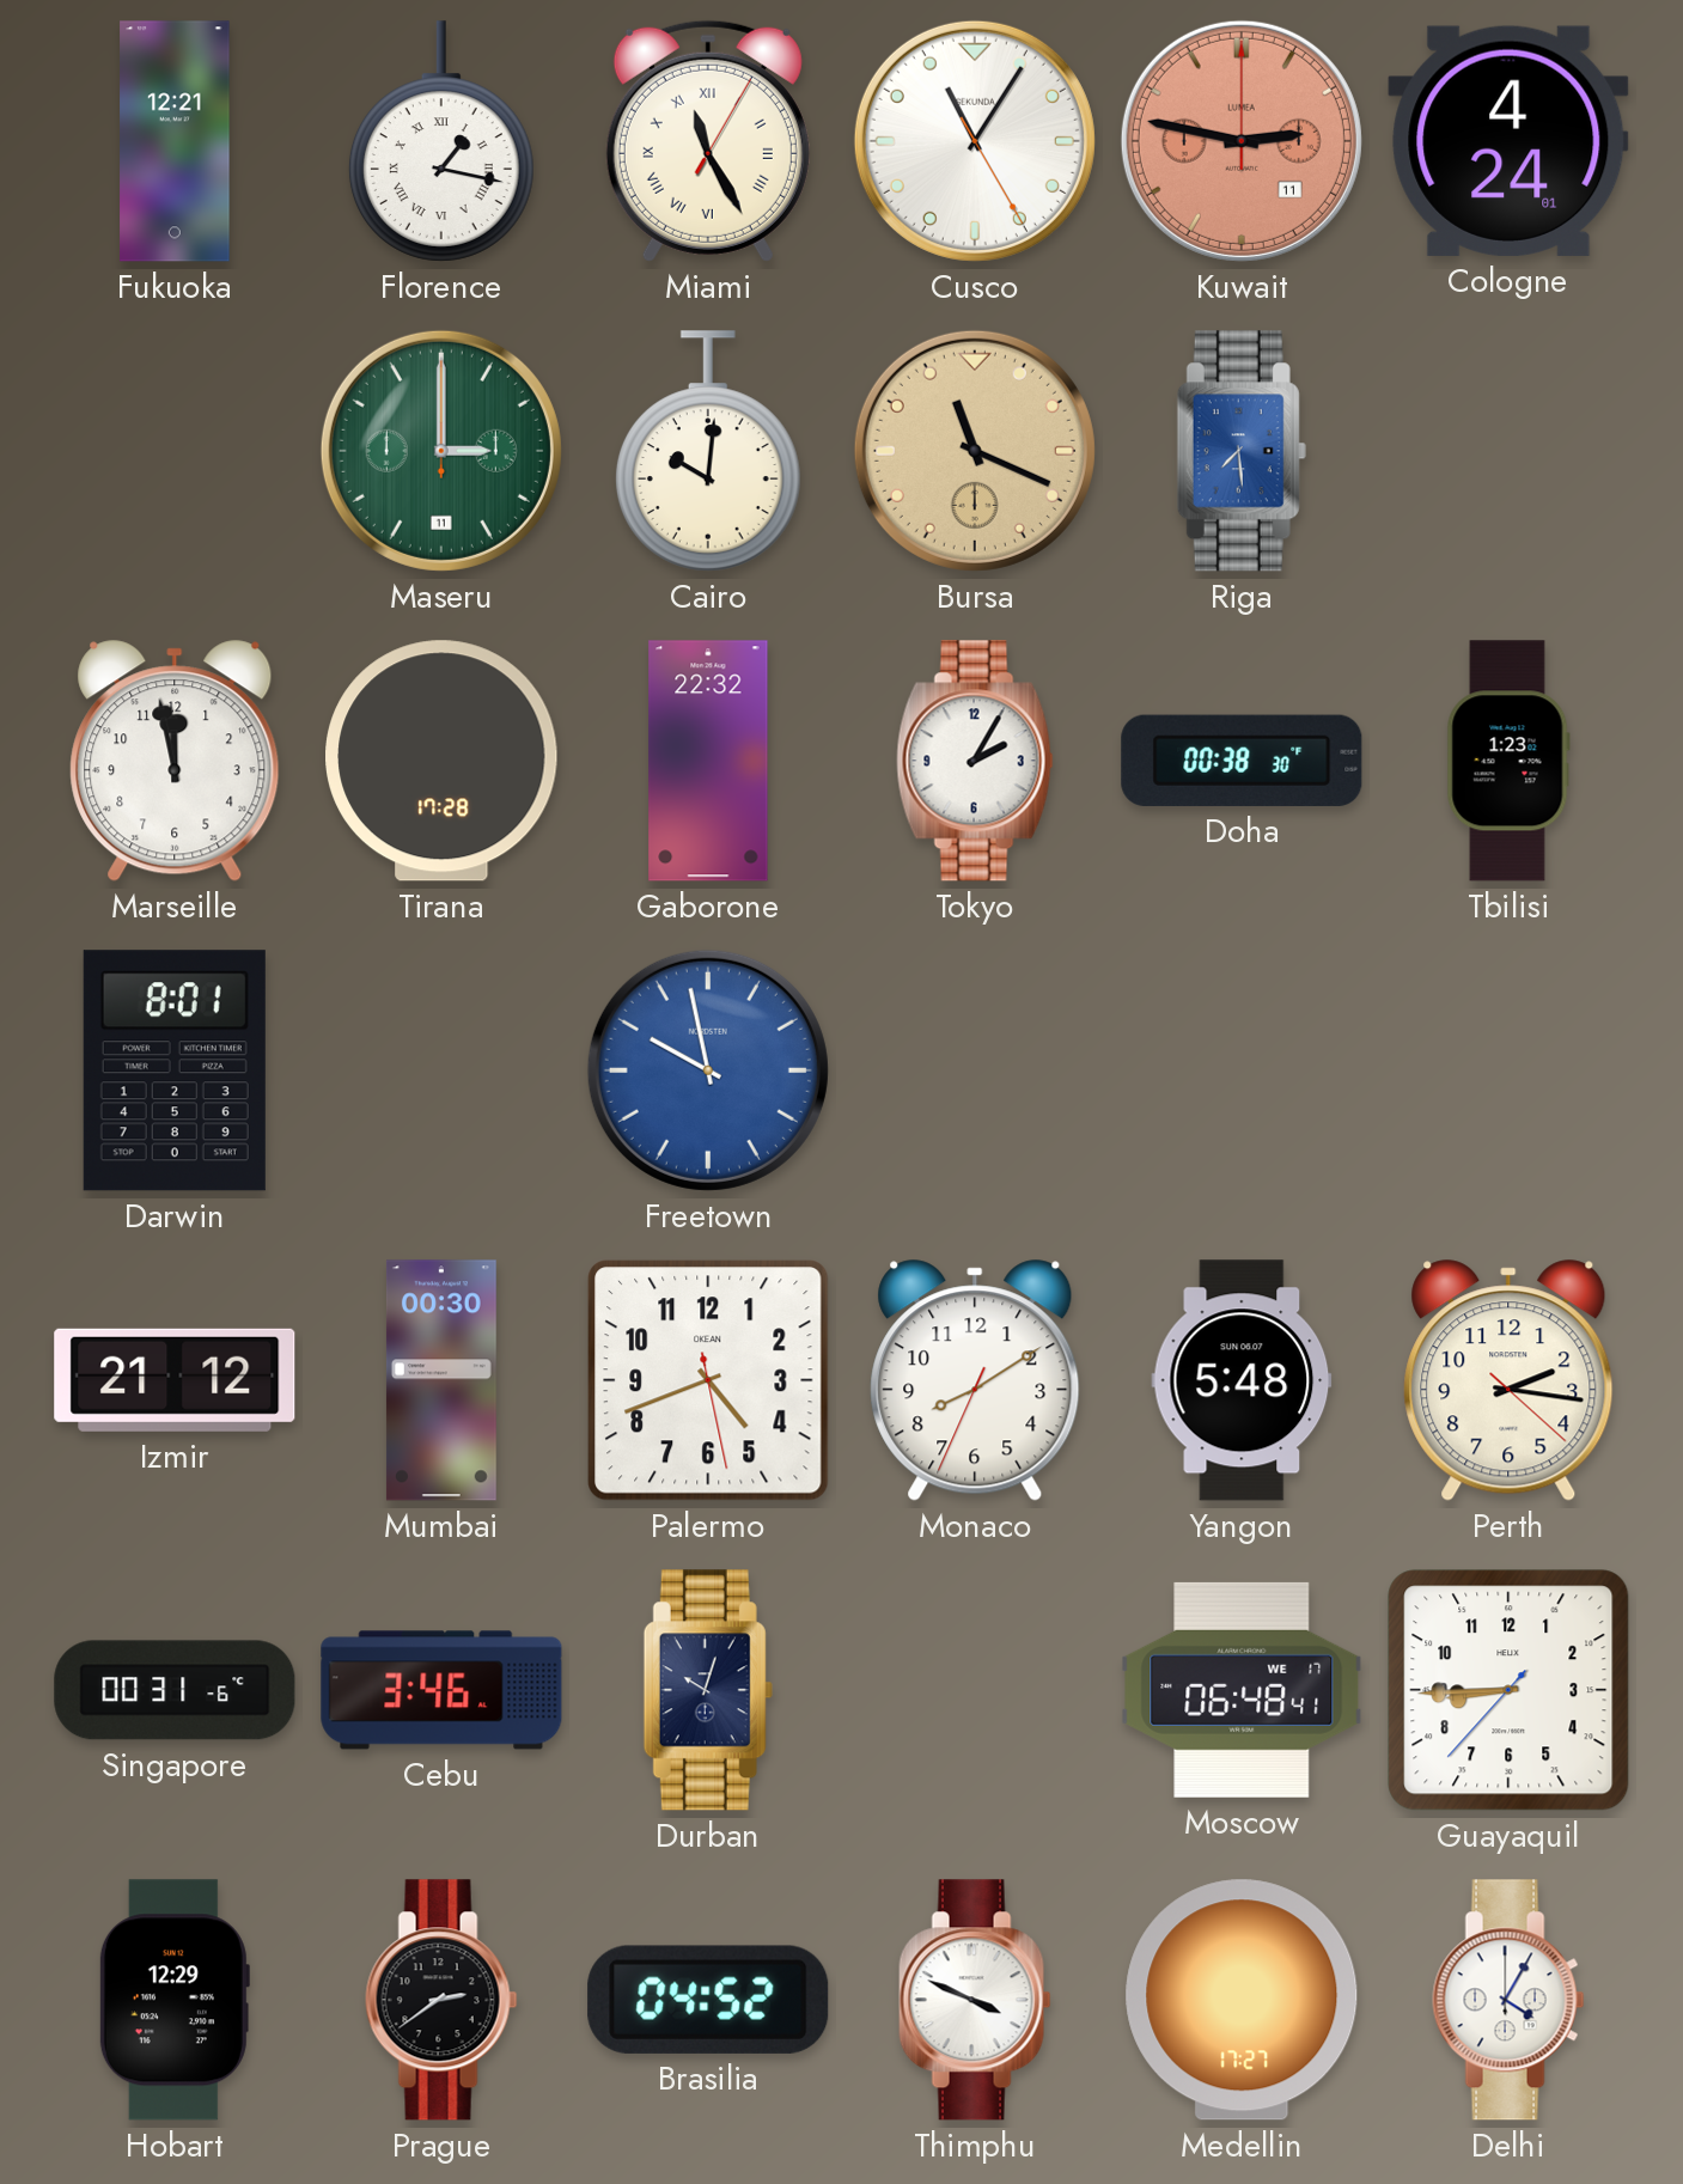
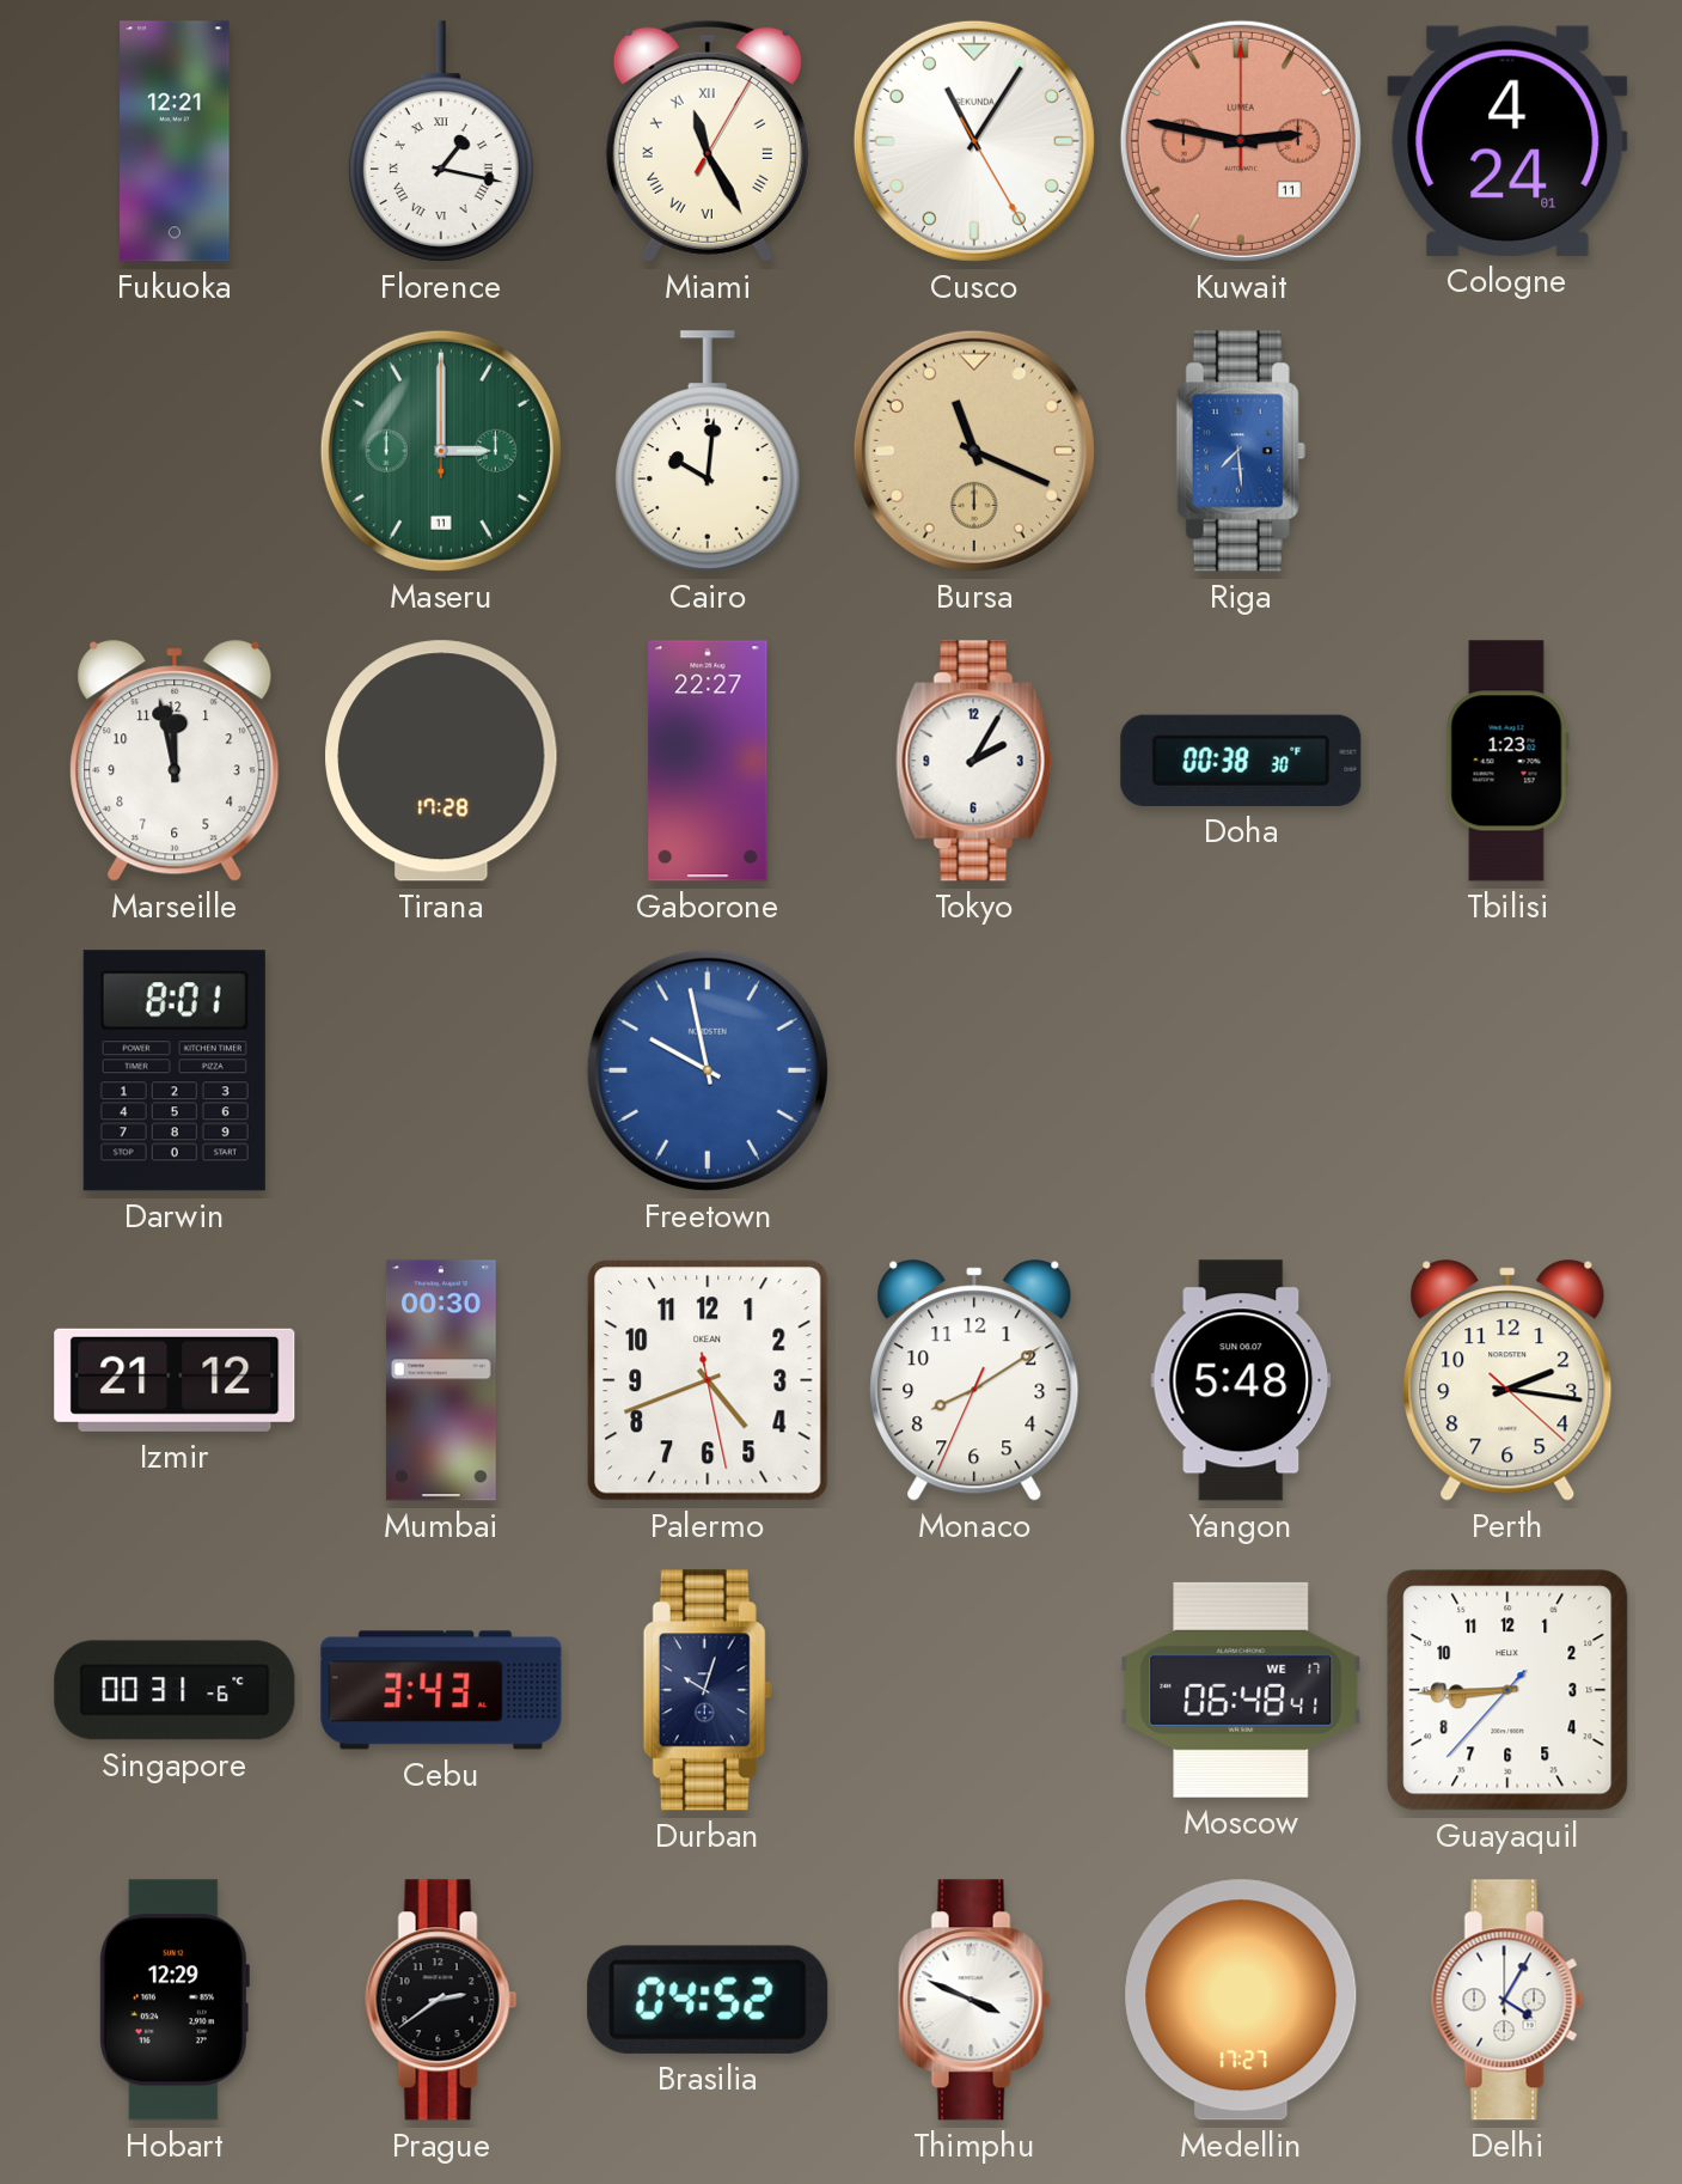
Gaborone: 22:32 -> 22:27 (708, 761)
Cebu: 3:46 -> 3:43 (441, 1690)
